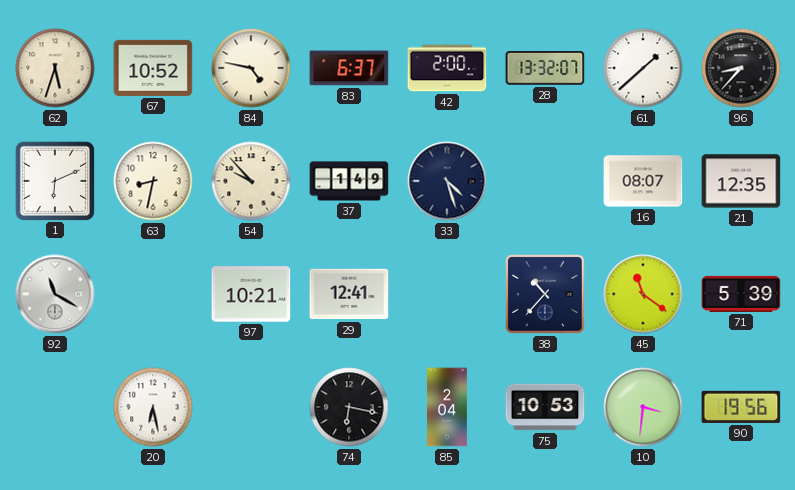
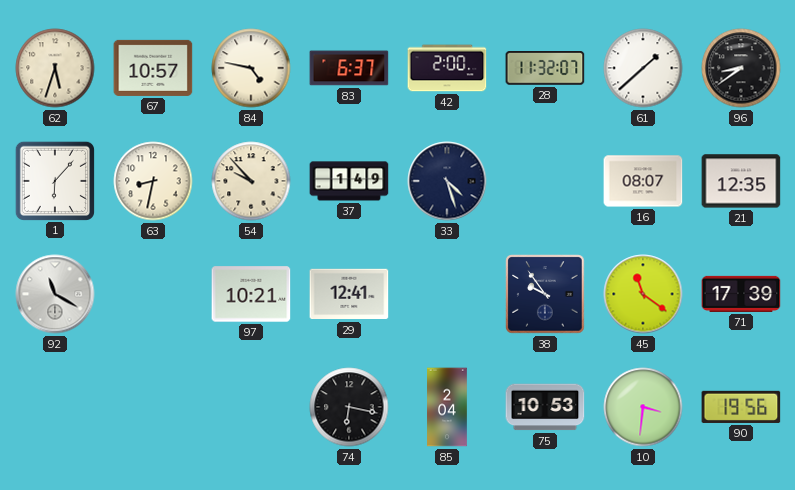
67: 10:52 -> 10:57 (153, 68)
28: 13:32 -> 11:32 (545, 69)
96: 8:37 -> 8:39 (741, 68)
1: 6:11 -> 6:07 (54, 180)
38: 10:37 -> 9:54 (545, 294)
71: 5:39 -> 17:39 (741, 294)
20: 6:28 -> none (153, 407)
